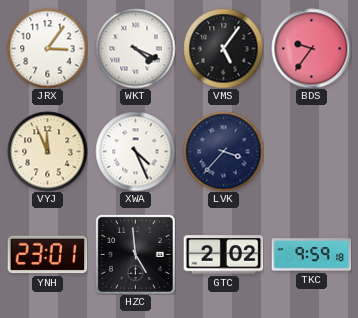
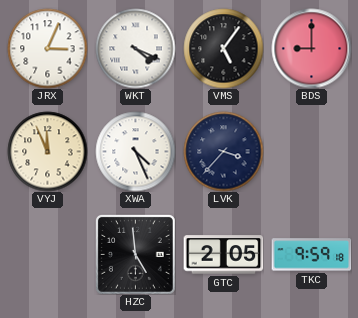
JRX: 3:06 -> 3:04 (47, 48)
BDS: 9:36 -> 9:00 (311, 48)
YNH: 23:01 -> none (47, 255)
GTC: 2:02 -> 2:05 (223, 255)
